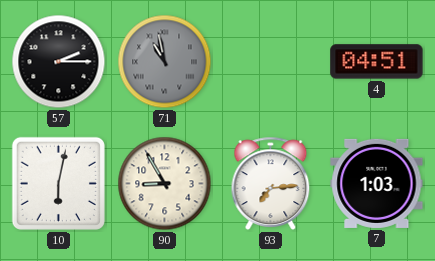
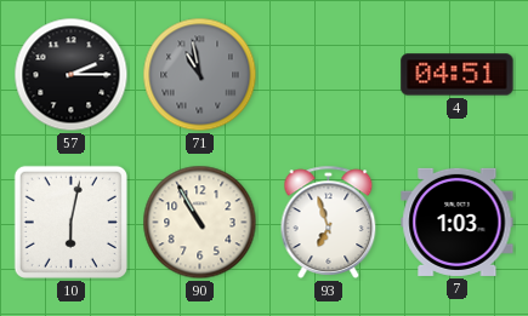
90: 8:55 -> 10:55 (200, 223)
93: 7:14 -> 6:57 (329, 222)
